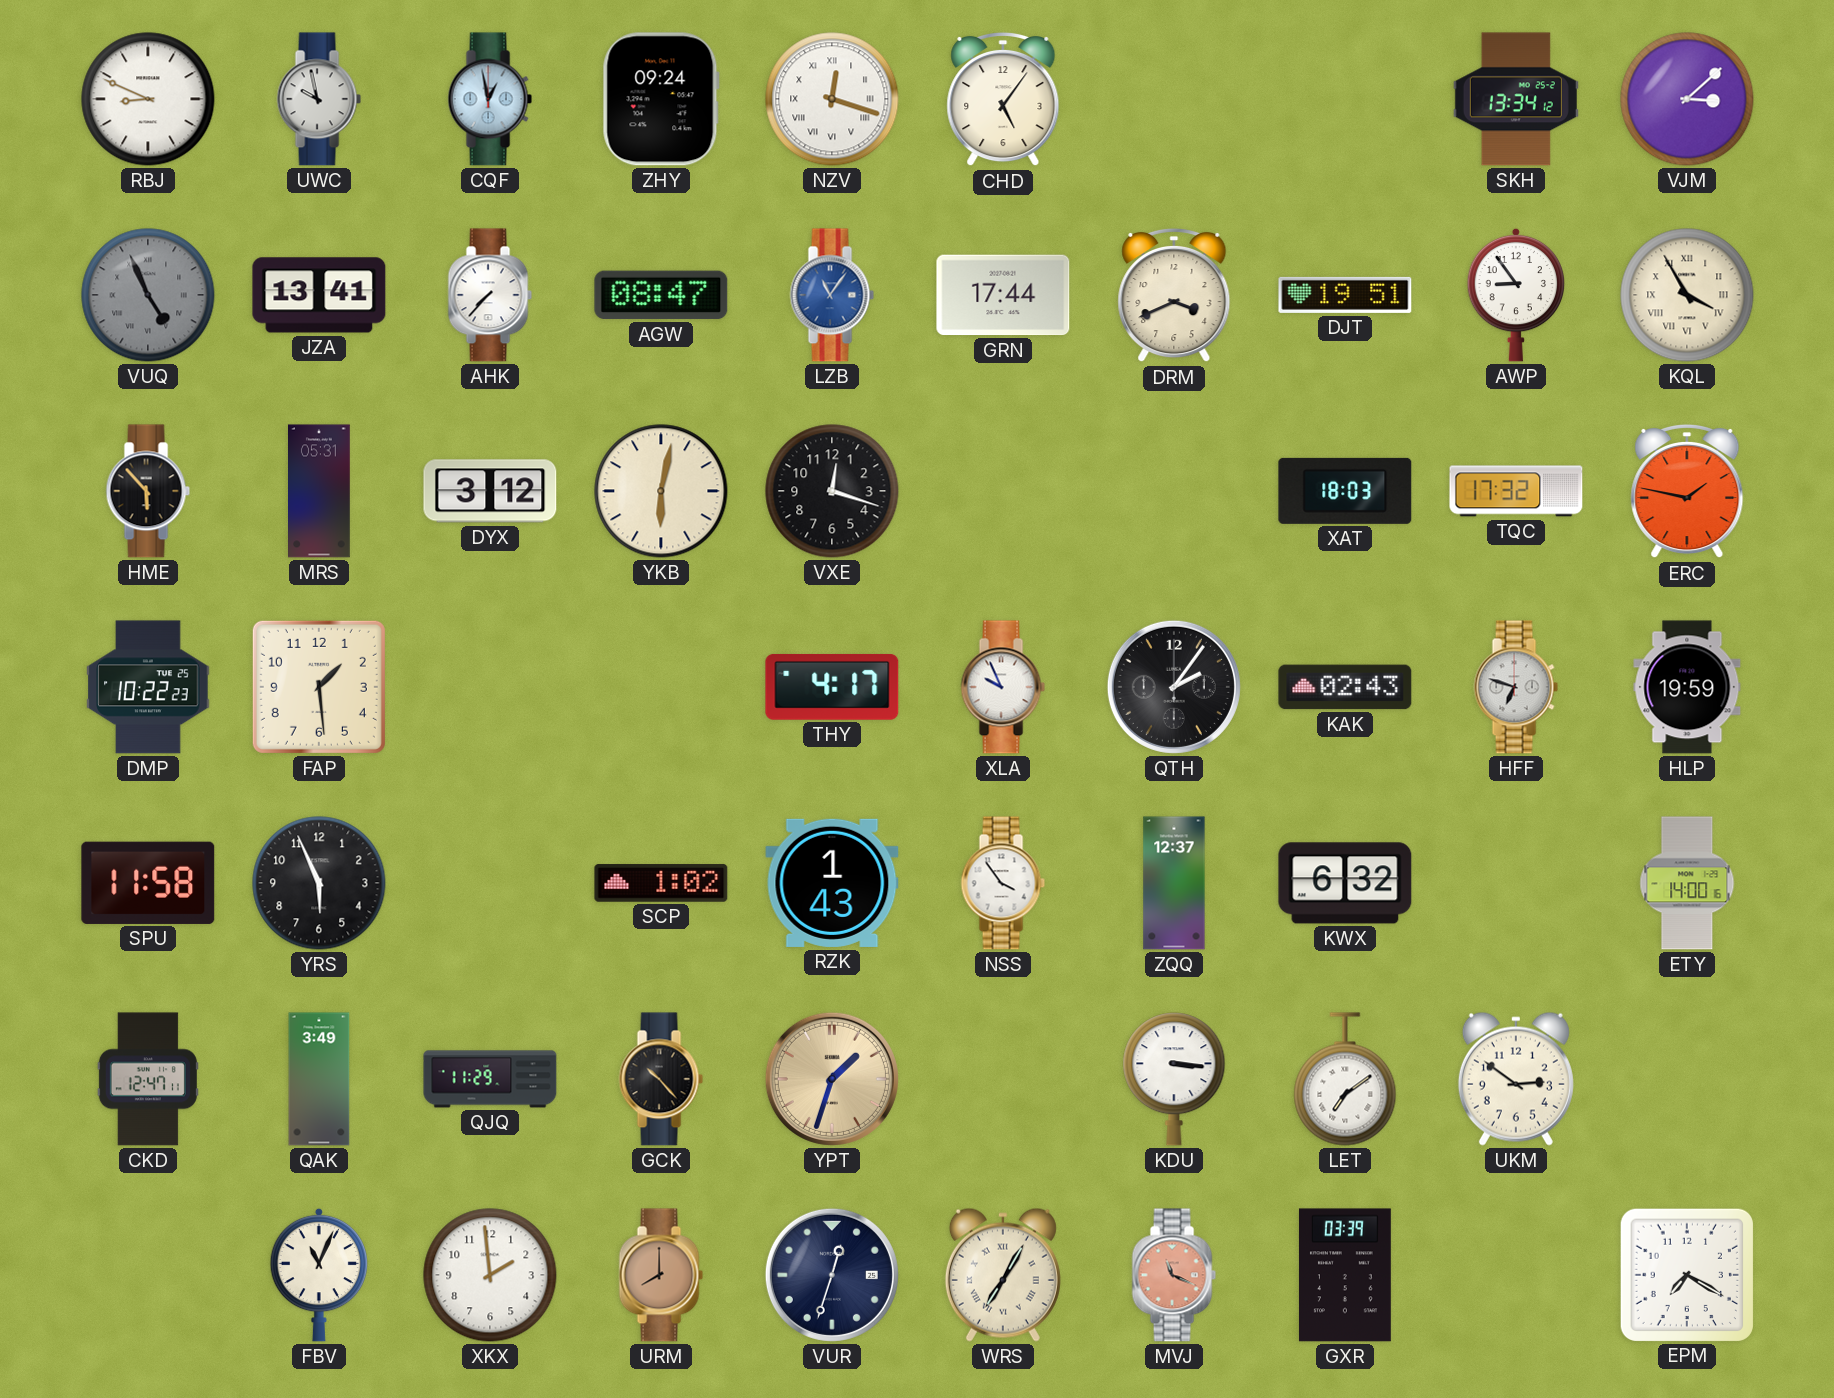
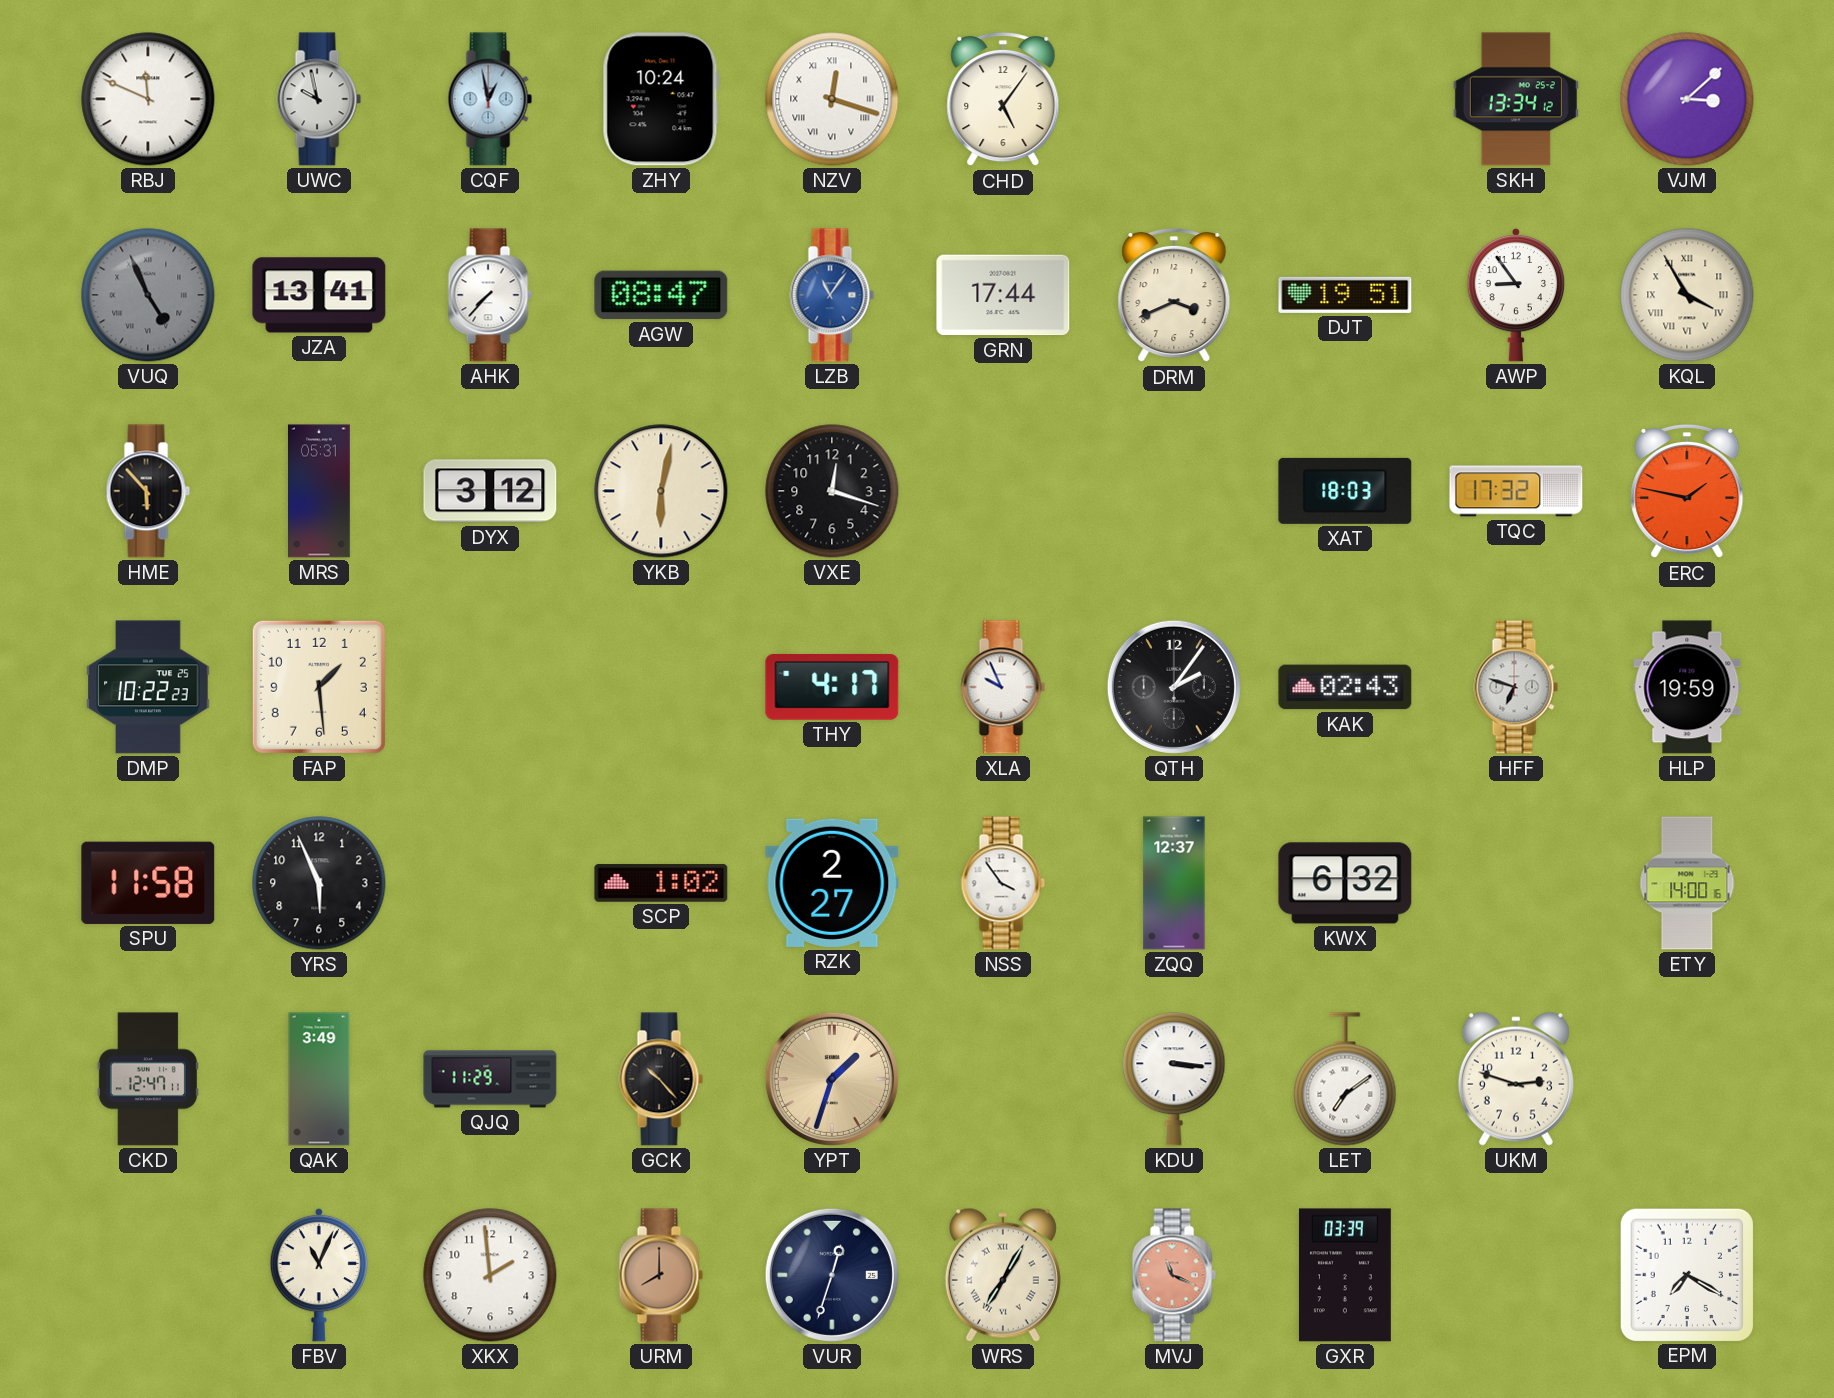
RBJ: 8:49 -> 11:49 (148, 99)
ZHY: 09:24 -> 10:24 (661, 99)
RZK: 1:43 -> 2:27 (832, 883)
UKM: 2:51 -> 2:48 (1516, 1079)
